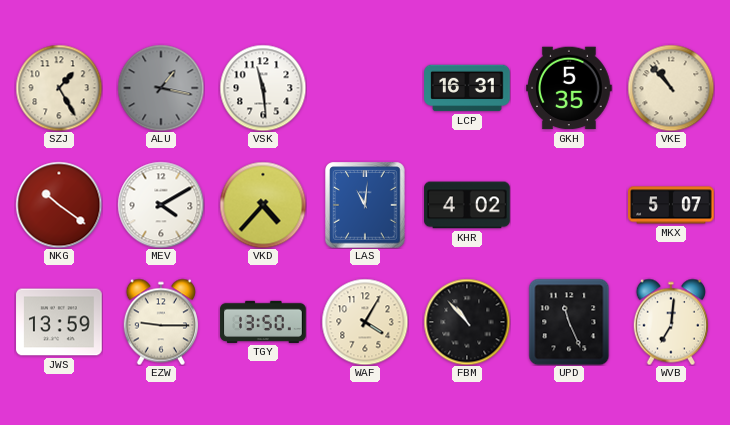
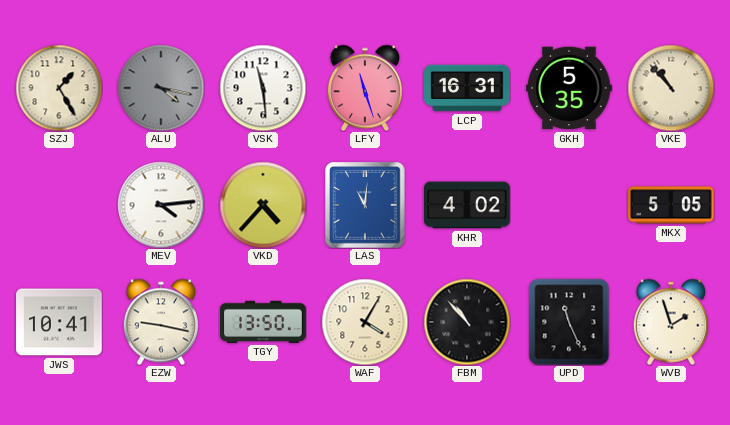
ALU: 1:17 -> 4:17 (161, 88)
LFY: none -> 11:27 (364, 88)
NKG: 10:21 -> none (59, 205)
MEV: 4:10 -> 4:14 (161, 205)
MKX: 5:07 -> 5:05 (671, 205)
JWS: 13:59 -> 10:41 (59, 322)
EZW: 9:15 -> 9:17 (160, 322)
WVB: 7:01 -> 1:57 (670, 322)
